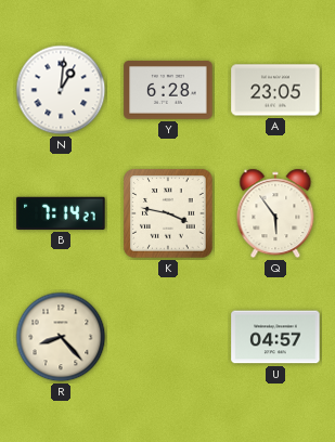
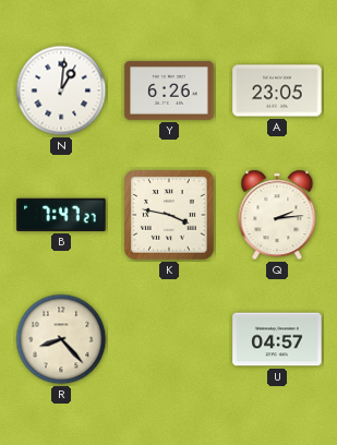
Y: 6:28 -> 6:26 (169, 91)
B: 7:14 -> 7:47 (61, 215)
Q: 5:54 -> 2:14 (277, 215)
